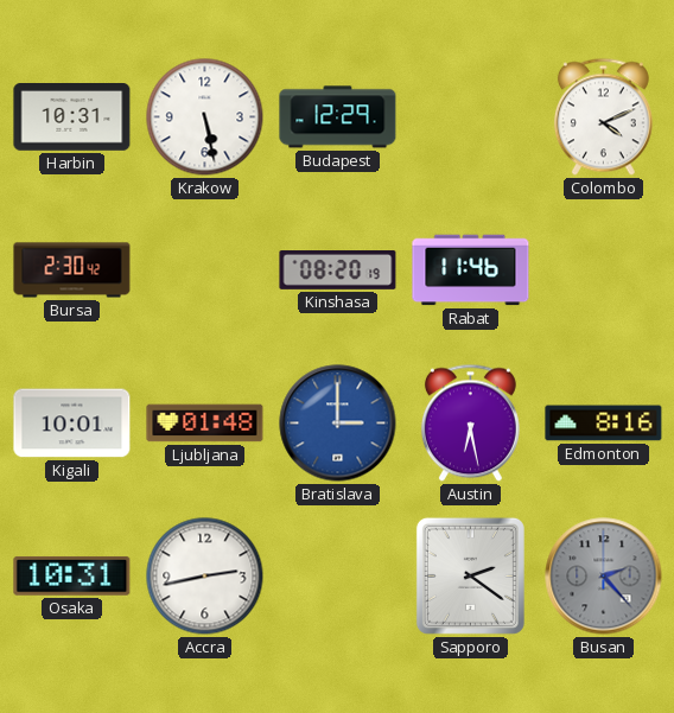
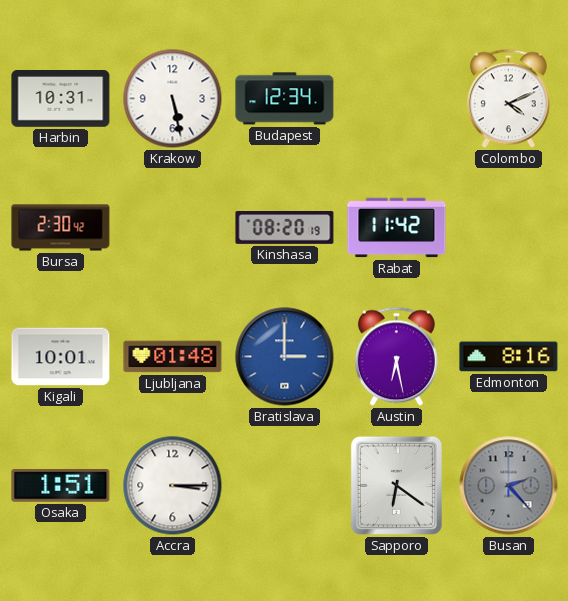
Budapest: 12:29 -> 12:34 (285, 99)
Rabat: 11:46 -> 11:42 (397, 228)
Osaka: 10:31 -> 1:51 (61, 485)
Accra: 2:43 -> 3:15 (173, 486)
Sapporo: 2:21 -> 6:21 (396, 485)
